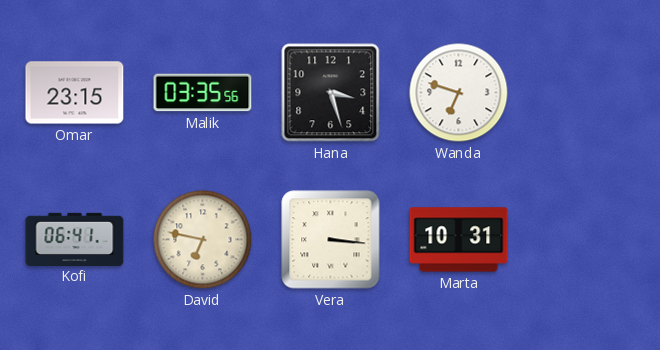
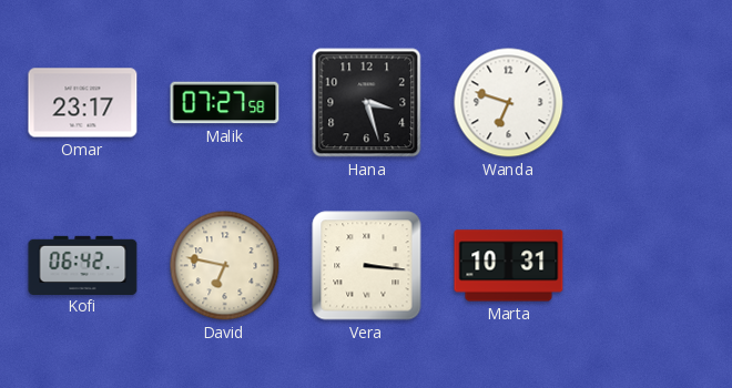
Omar: 23:15 -> 23:17 (83, 103)
Malik: 03:35 -> 07:27 (225, 103)
Kofi: 06:41 -> 06:42 (83, 265)
